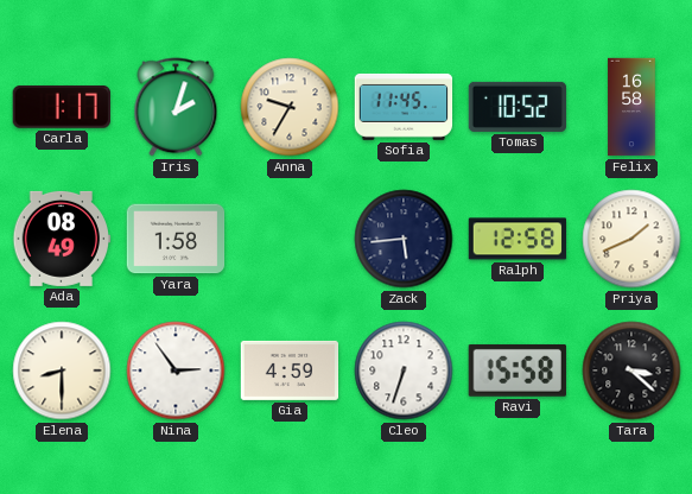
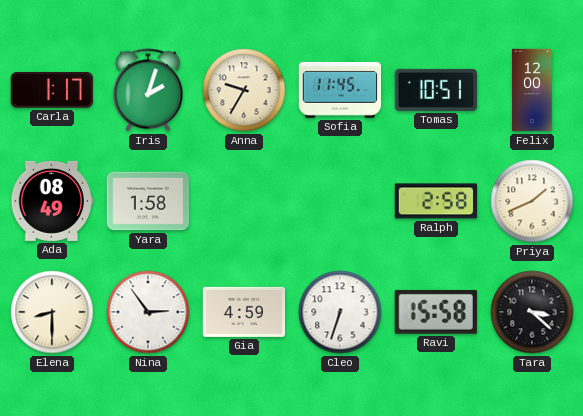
Tomas: 10:52 -> 10:51 (436, 90)
Felix: 16:58 -> 12:00 (532, 90)
Zack: 5:44 -> none (404, 239)
Ralph: 12:58 -> 2:58 (436, 201)
